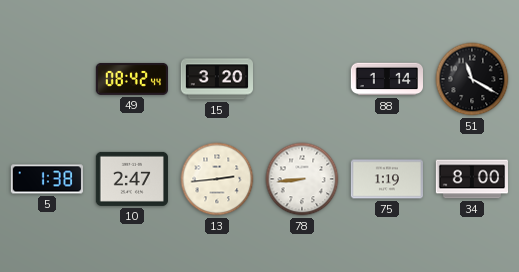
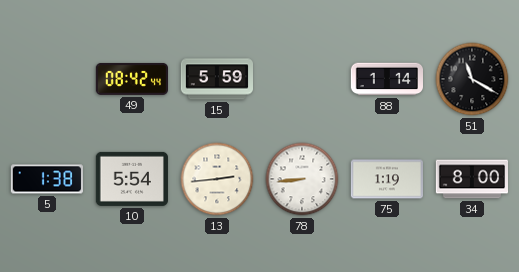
15: 3:20 -> 5:59 (216, 79)
10: 2:47 -> 5:54 (132, 179)
